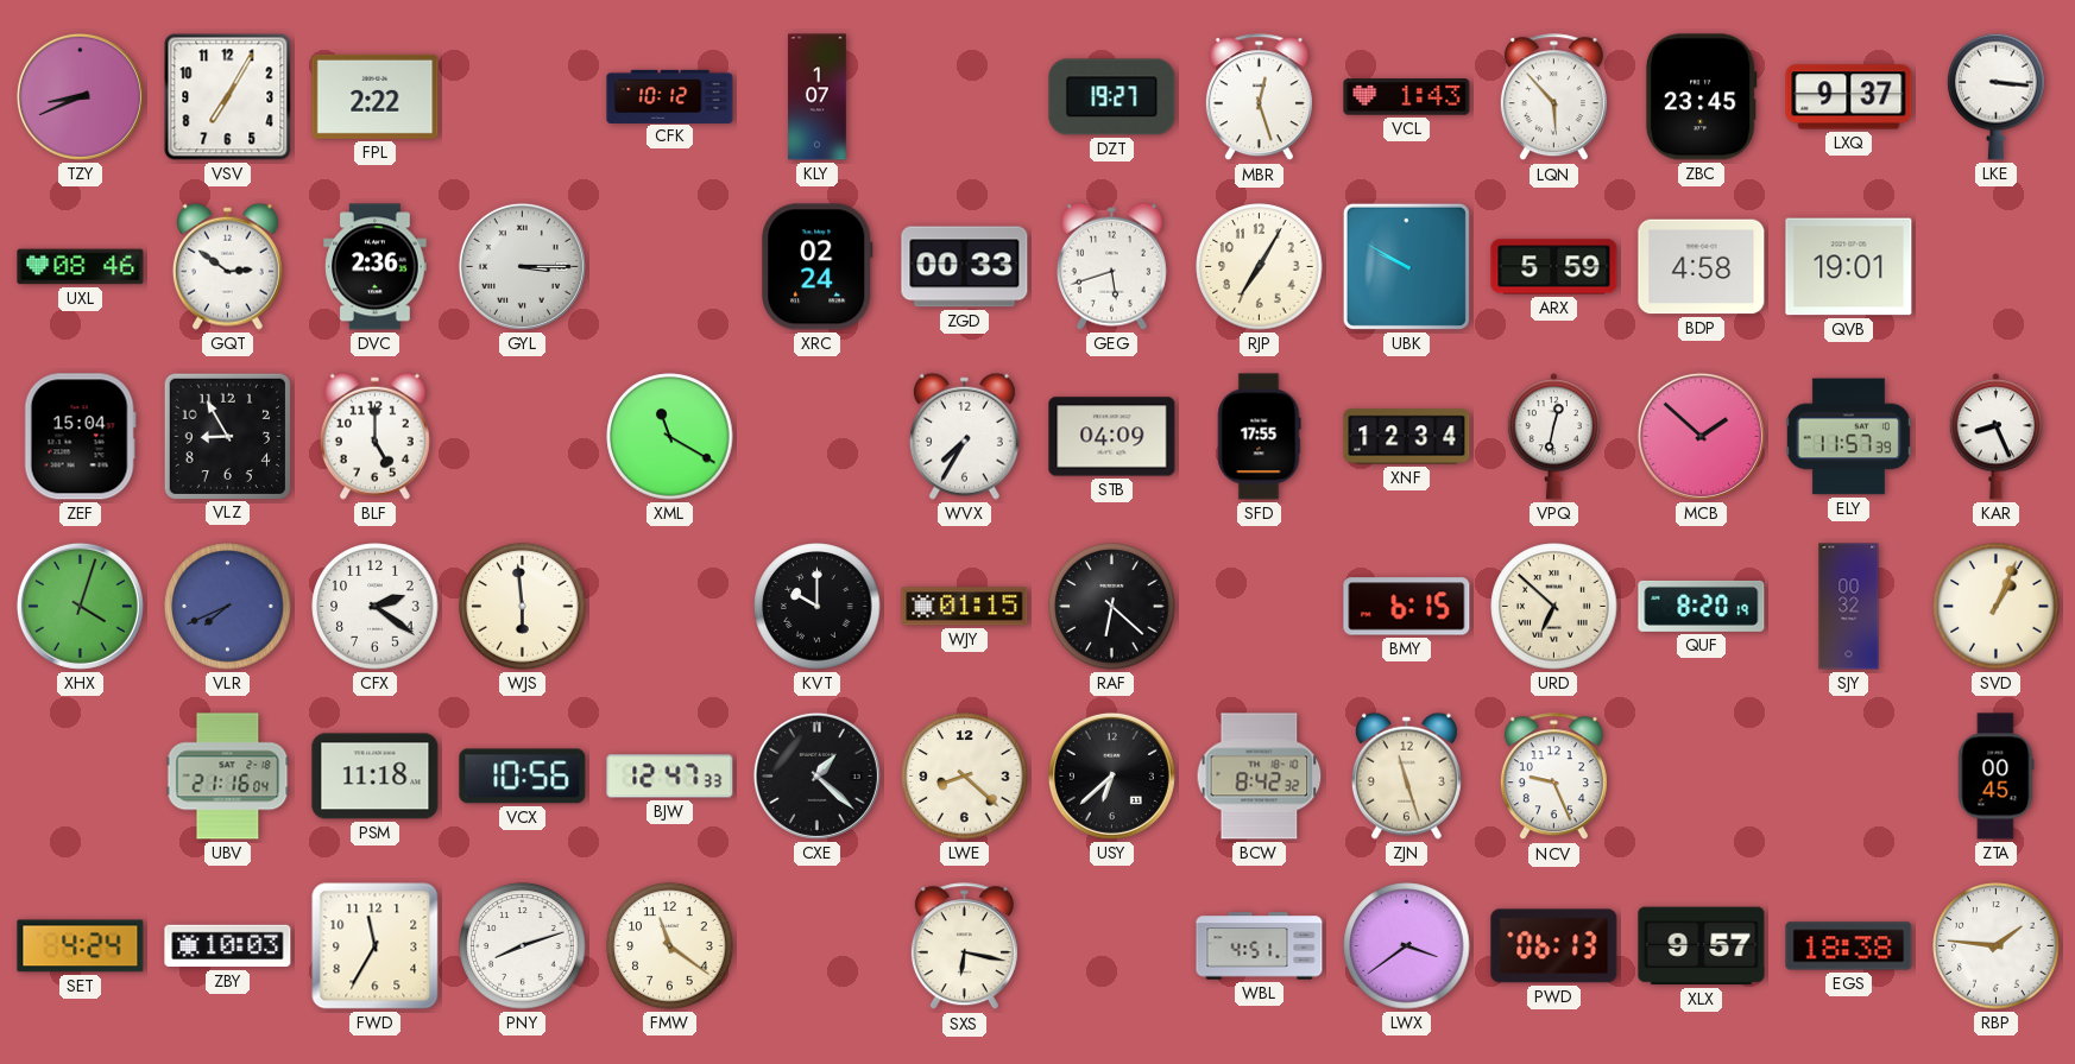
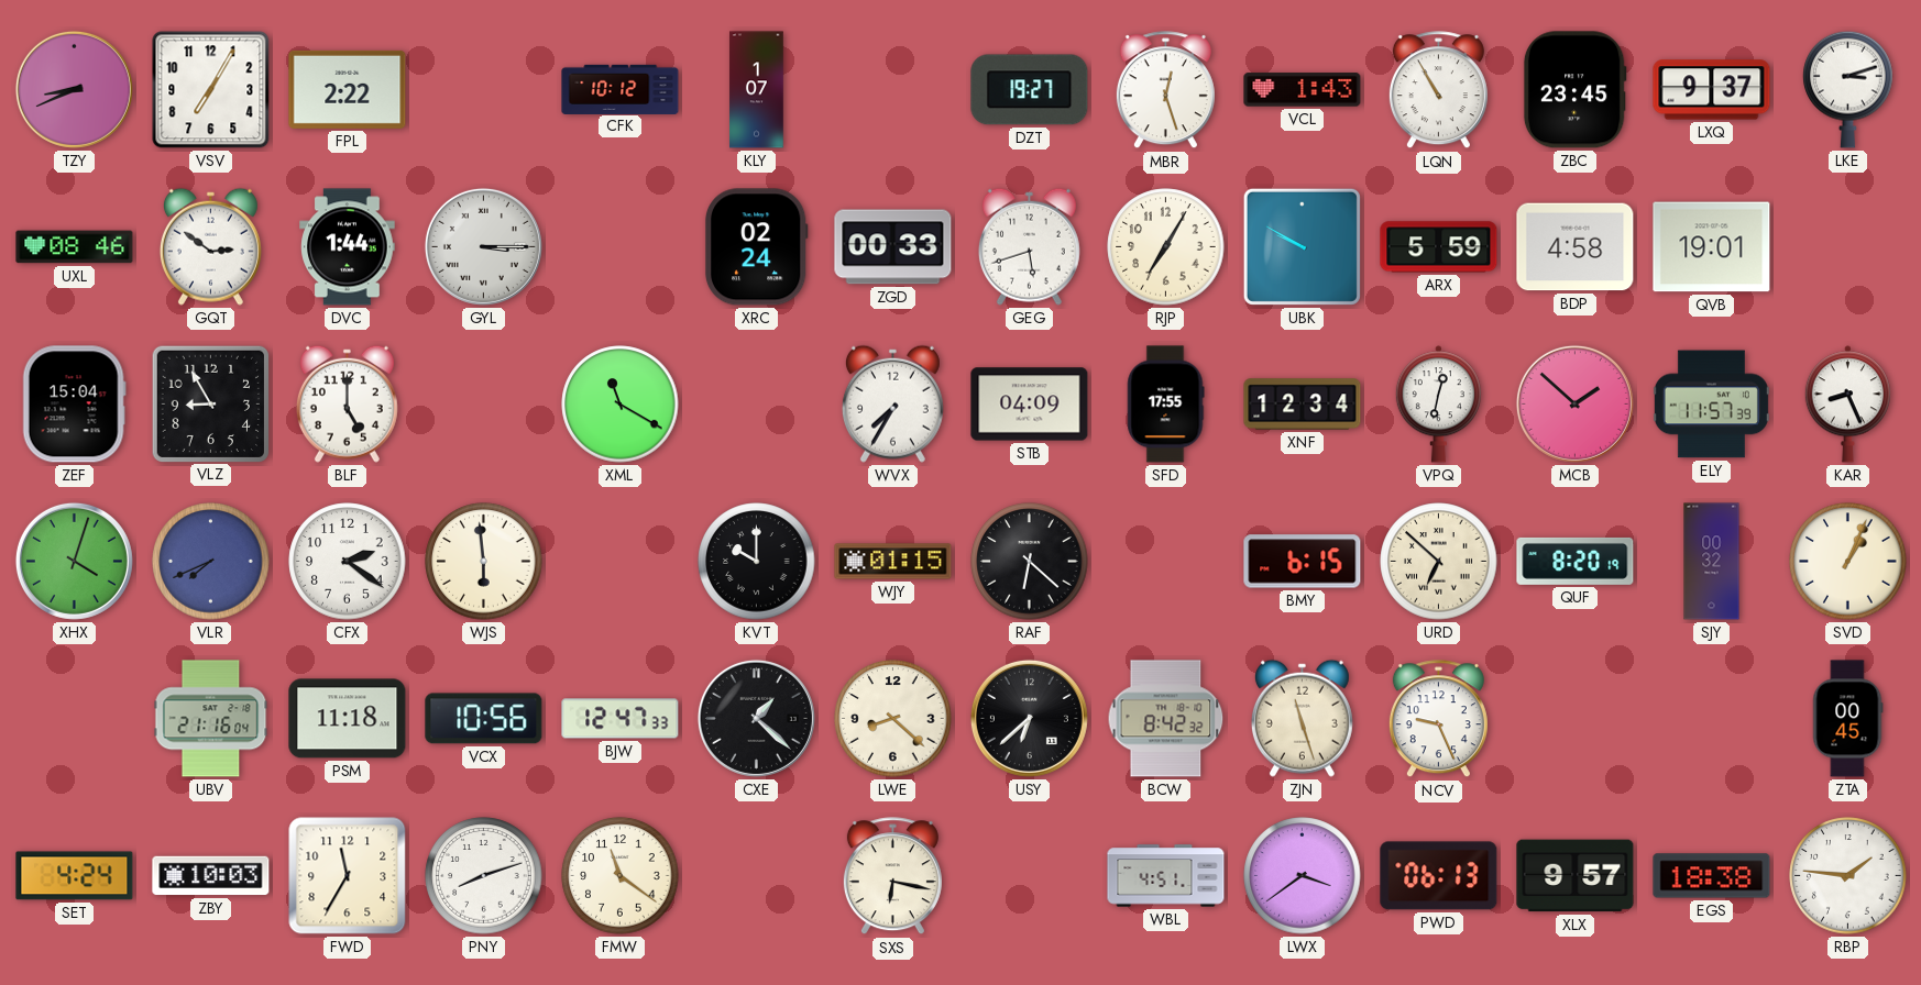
LQN: 5:53 -> 10:55 (1438, 90)
LKE: 3:16 -> 3:12 (1848, 89)
DVC: 2:36 -> 1:44 (348, 247)
